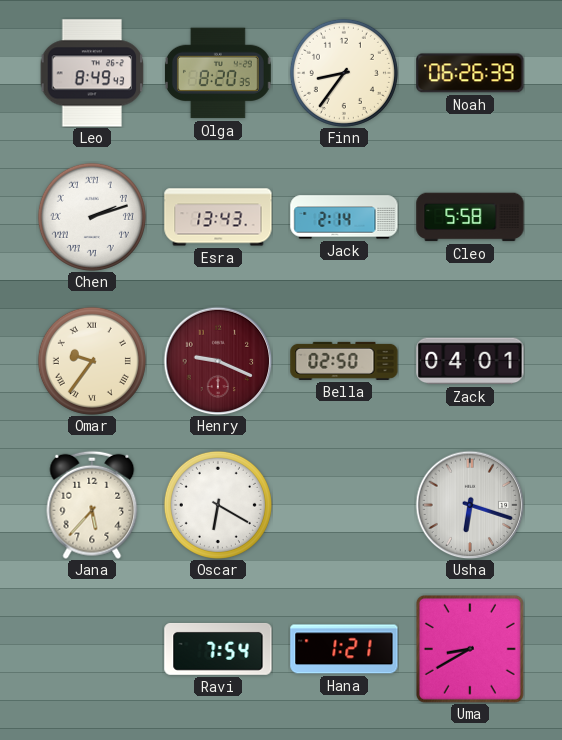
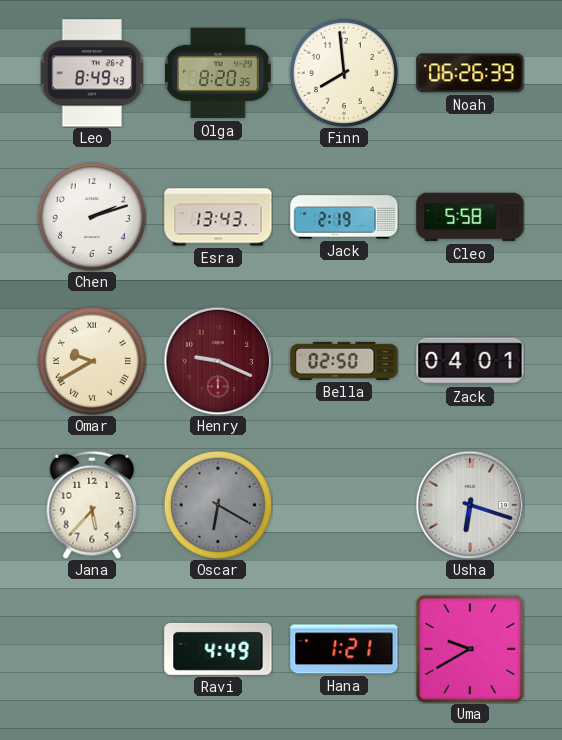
Finn: 8:36 -> 7:59 (344, 73)
Chen numerals: Roman -> Arabic (92, 217)
Jack: 2:14 -> 2:19 (344, 217)
Omar: 9:36 -> 9:40 (92, 361)
Oscar dial: white -> grey (218, 505)
Ravi: 7:54 -> 4:49 (218, 649)
Uma: 8:40 -> 9:40 (470, 649)
